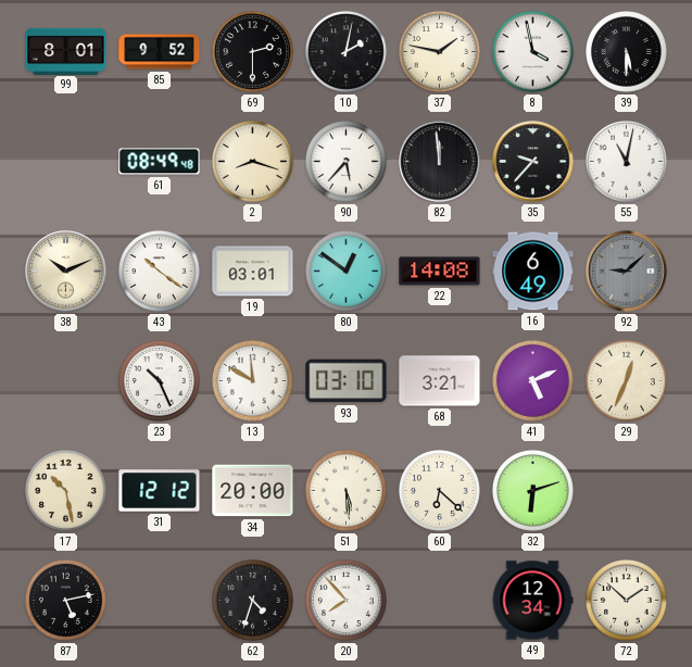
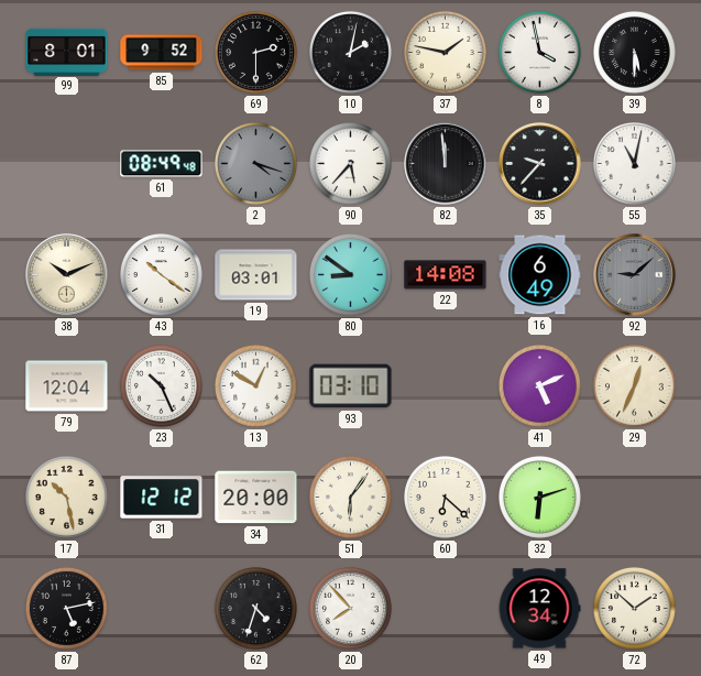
2: 8:18 -> 4:18 (256, 164)
2 dial: cream -> grey (256, 164)
80: 12:51 -> 8:51 (351, 275)
79: none -> 12:04 (67, 386)
13: 11:50 -> 12:50 (256, 386)
68: 3:21 -> none (440, 381)
51: 5:29 -> 6:06 (351, 498)
